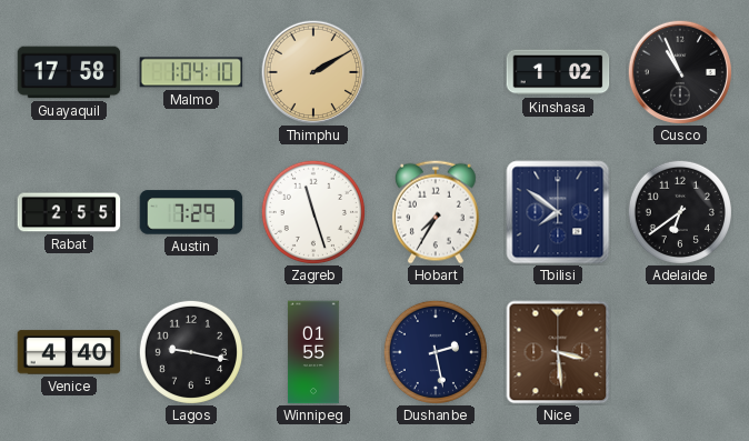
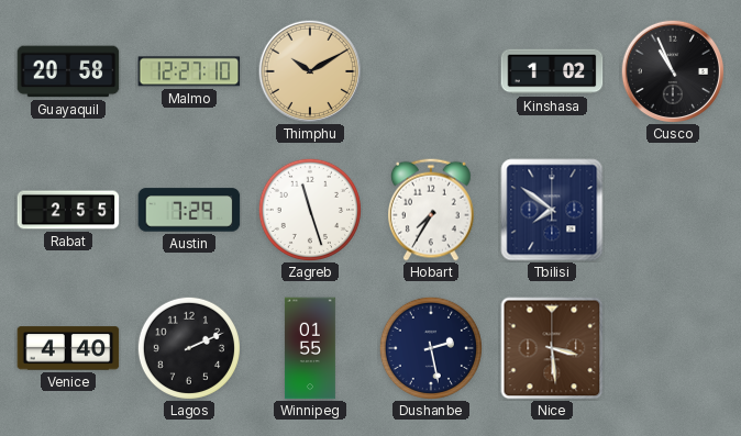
Guayaquil: 17:58 -> 20:58 (68, 71)
Malmo: 1:04 -> 12:27 (189, 71)
Thimphu: 2:10 -> 10:10 (309, 70)
Adelaide: 6:39 -> none (680, 212)
Lagos: 9:17 -> 2:11 (189, 348)
